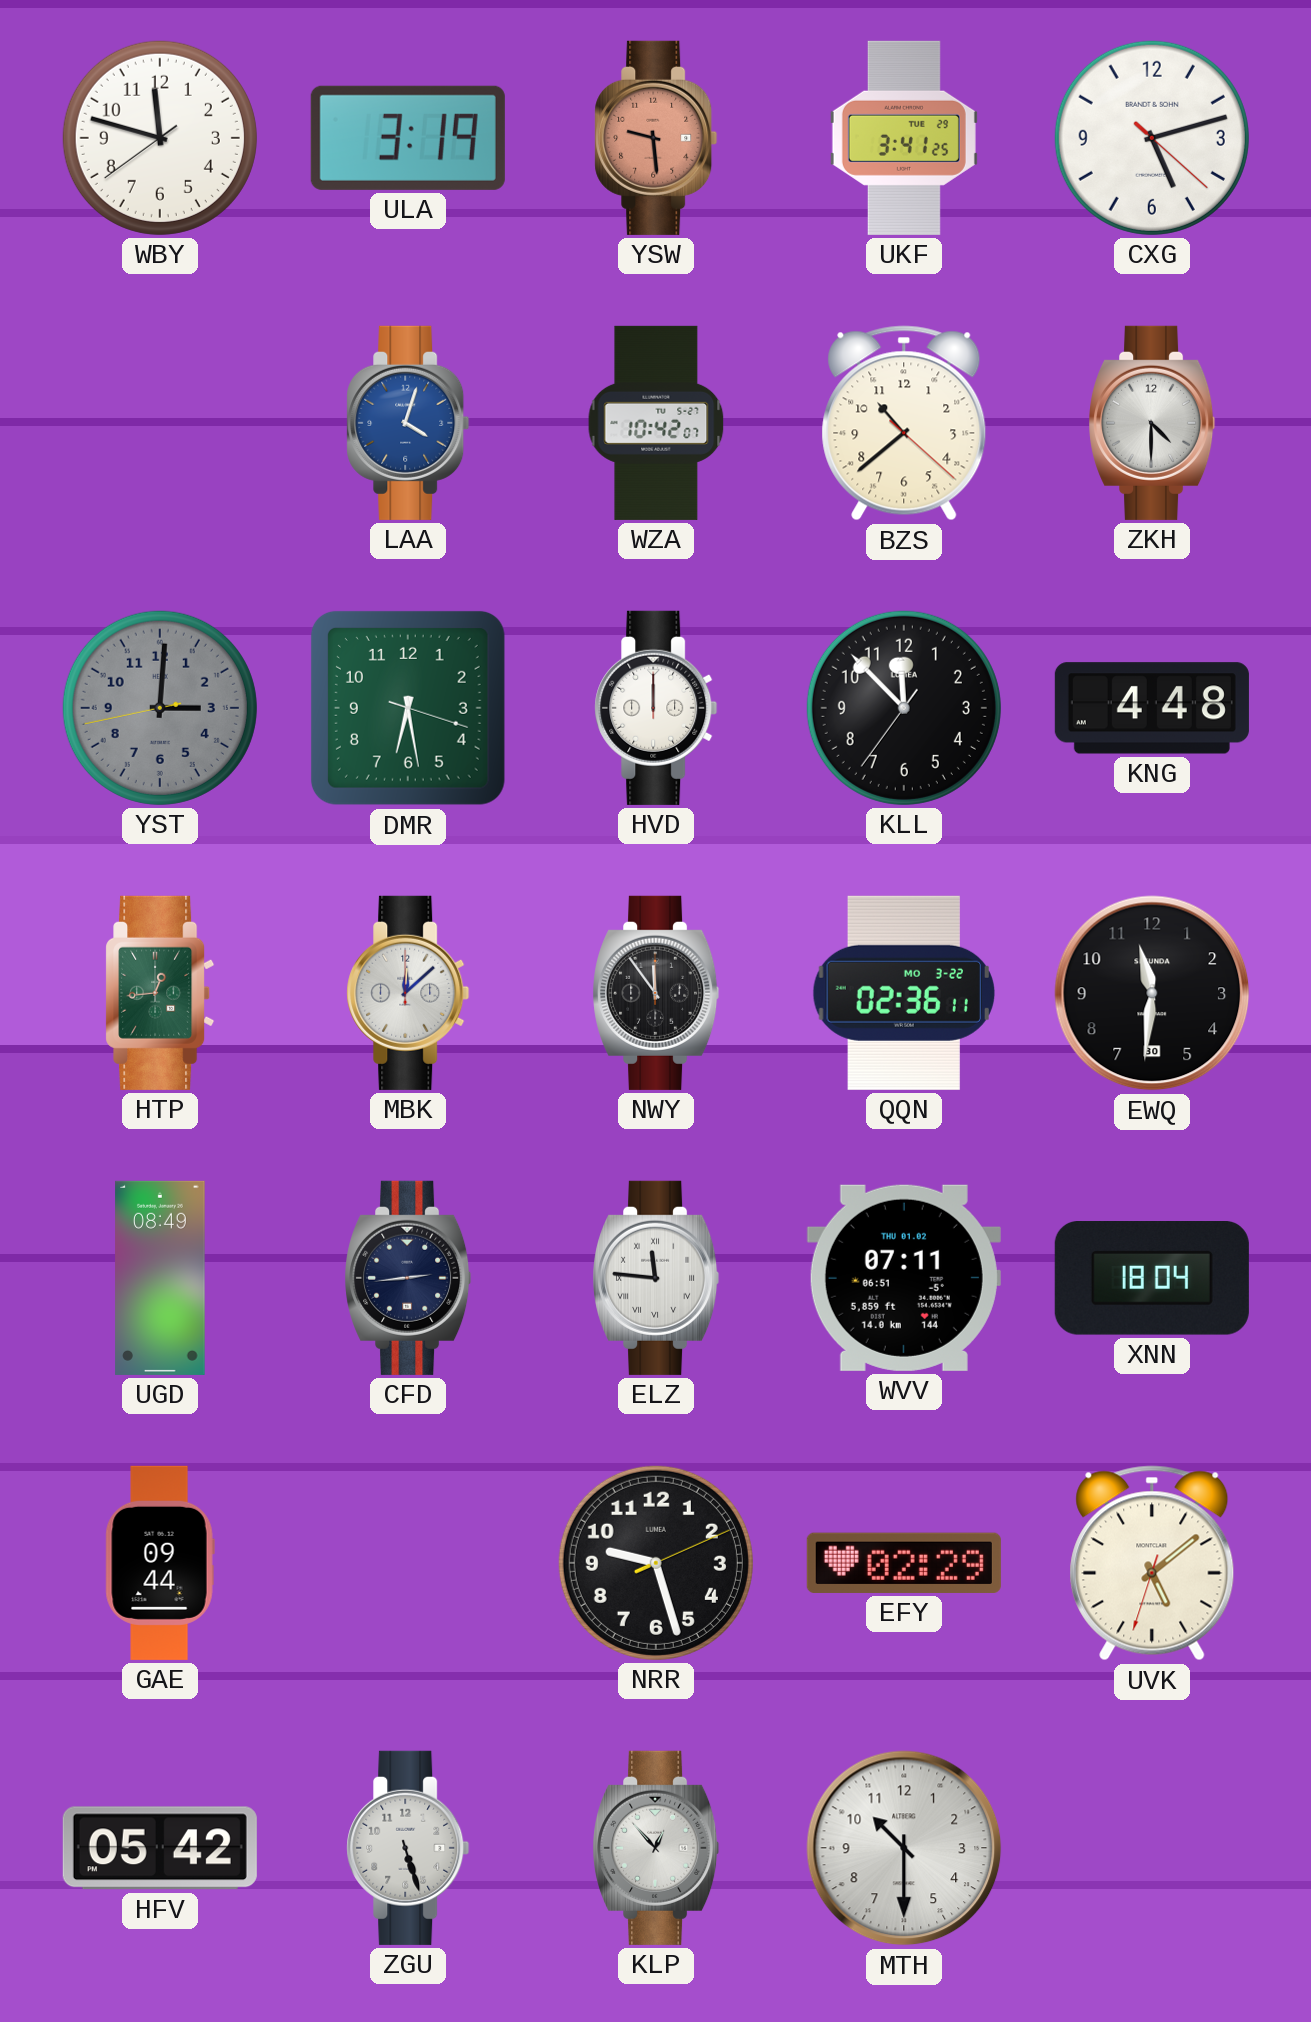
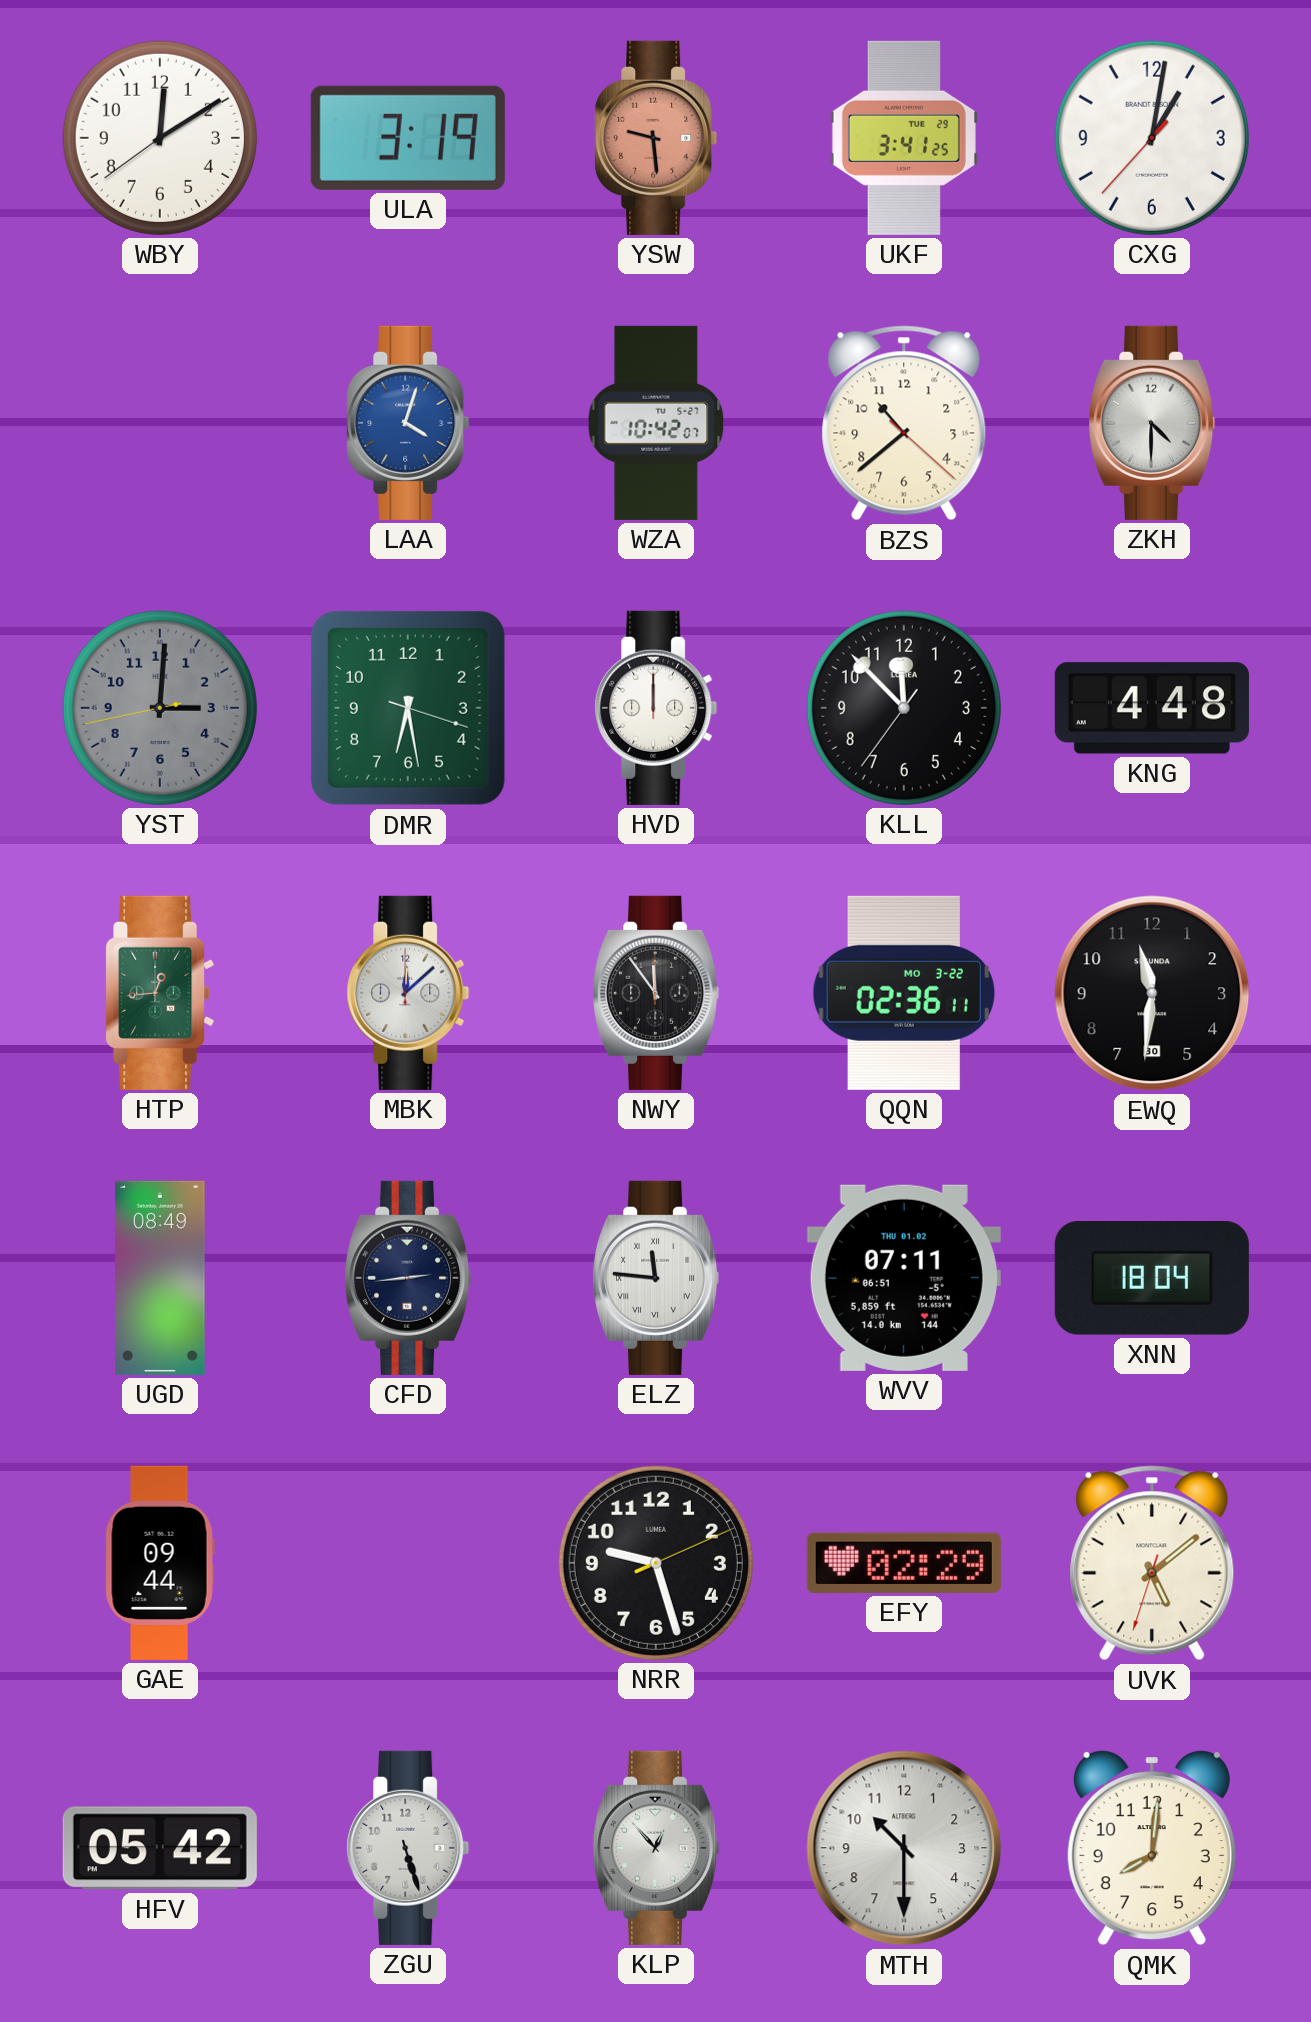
WBY: 11:47 -> 12:09 (160, 138)
CXG: 5:12 -> 1:01 (1152, 138)
QMK: none -> 8:01 (1152, 1849)
